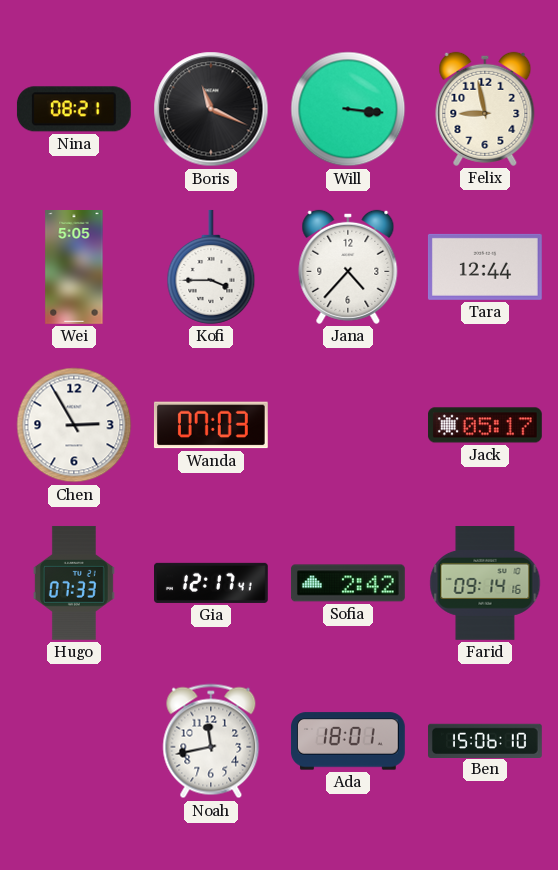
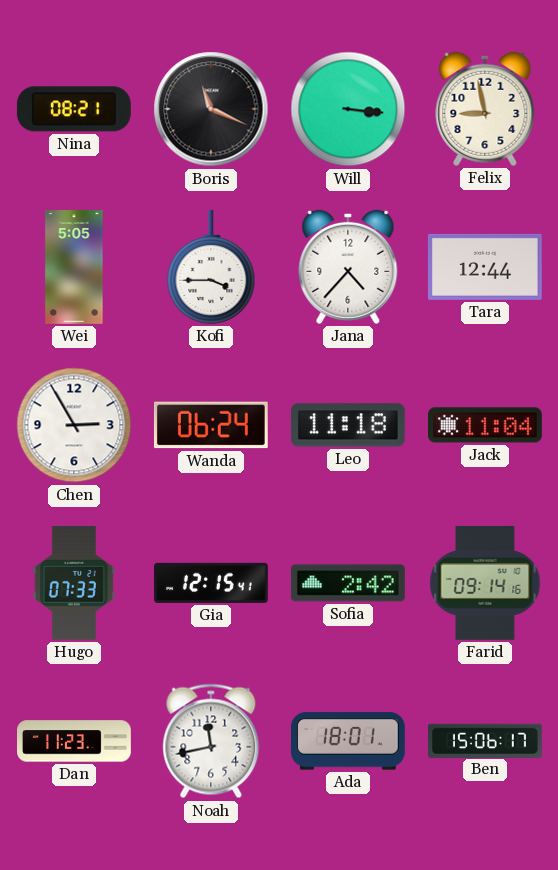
Wanda: 07:03 -> 06:24 (211, 425)
Leo: none -> 11:18 (348, 425)
Jack: 05:17 -> 11:04 (486, 425)
Gia: 12:17 -> 12:15 (212, 583)
Dan: none -> 11:23 (75, 741)
Ben: 15:06:10 -> 15:06:17 (486, 740)
